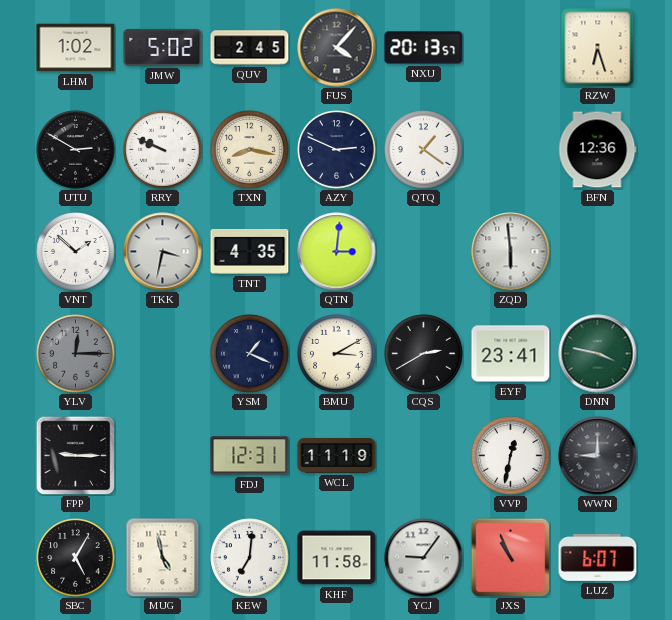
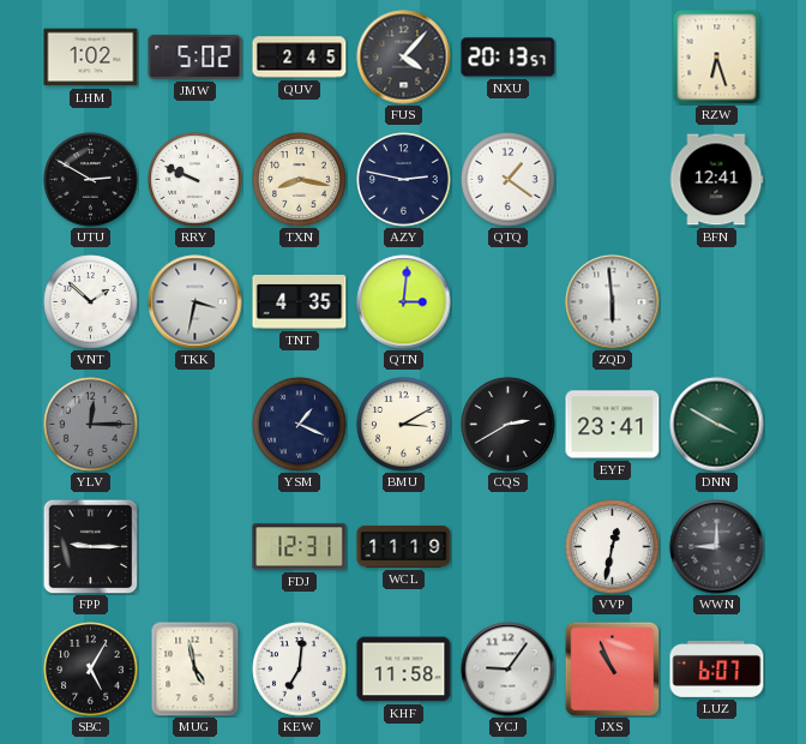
AZY: 2:49 -> 2:47 (404, 180)
BFN: 12:36 -> 12:41 (716, 180)
DNN: 3:47 -> 3:50 (717, 425)
